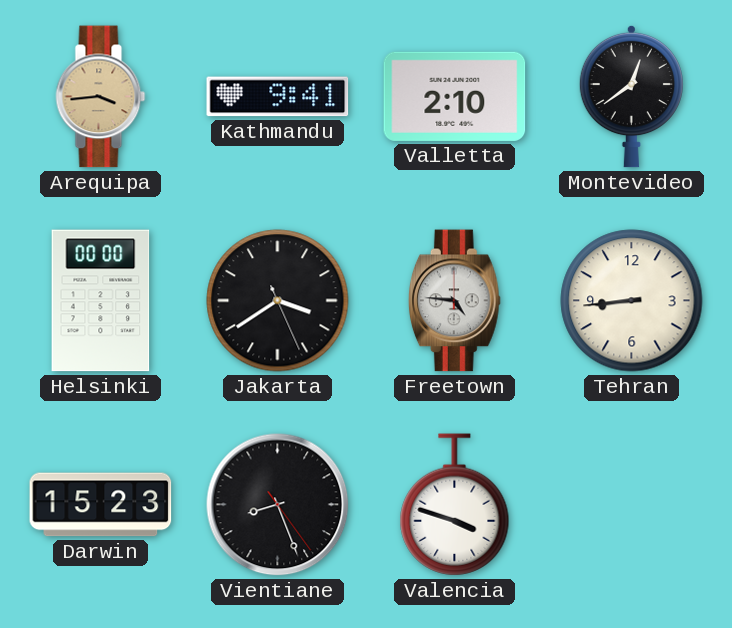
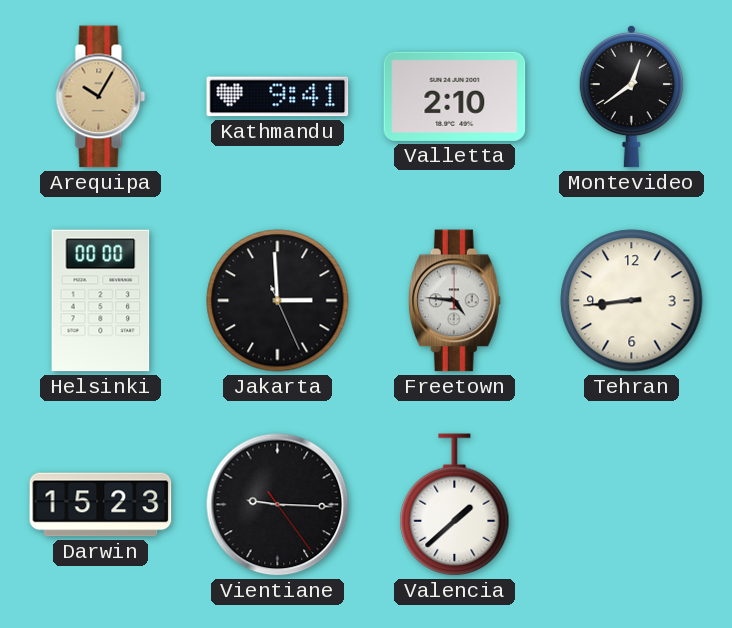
Arequipa: 3:44 -> 10:05 (101, 97)
Jakarta: 3:39 -> 2:59 (278, 301)
Vientiane: 8:26 -> 9:15 (278, 505)
Valencia: 3:48 -> 1:38 (455, 505)
